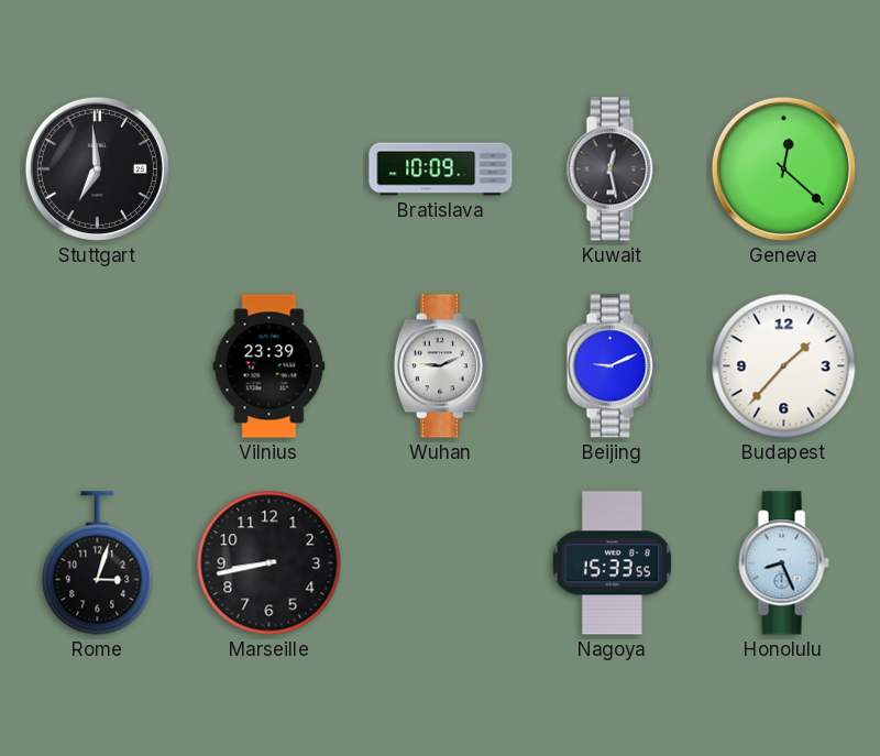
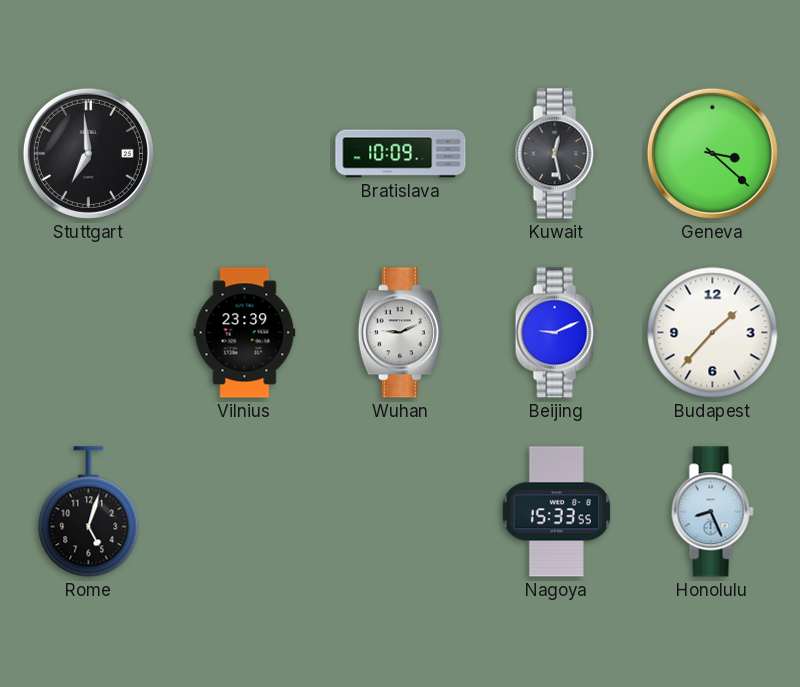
Geneva: 12:22 -> 3:22 (712, 153)
Rome: 3:03 -> 5:03 (89, 512)
Marseille: 8:43 -> none (269, 563)
